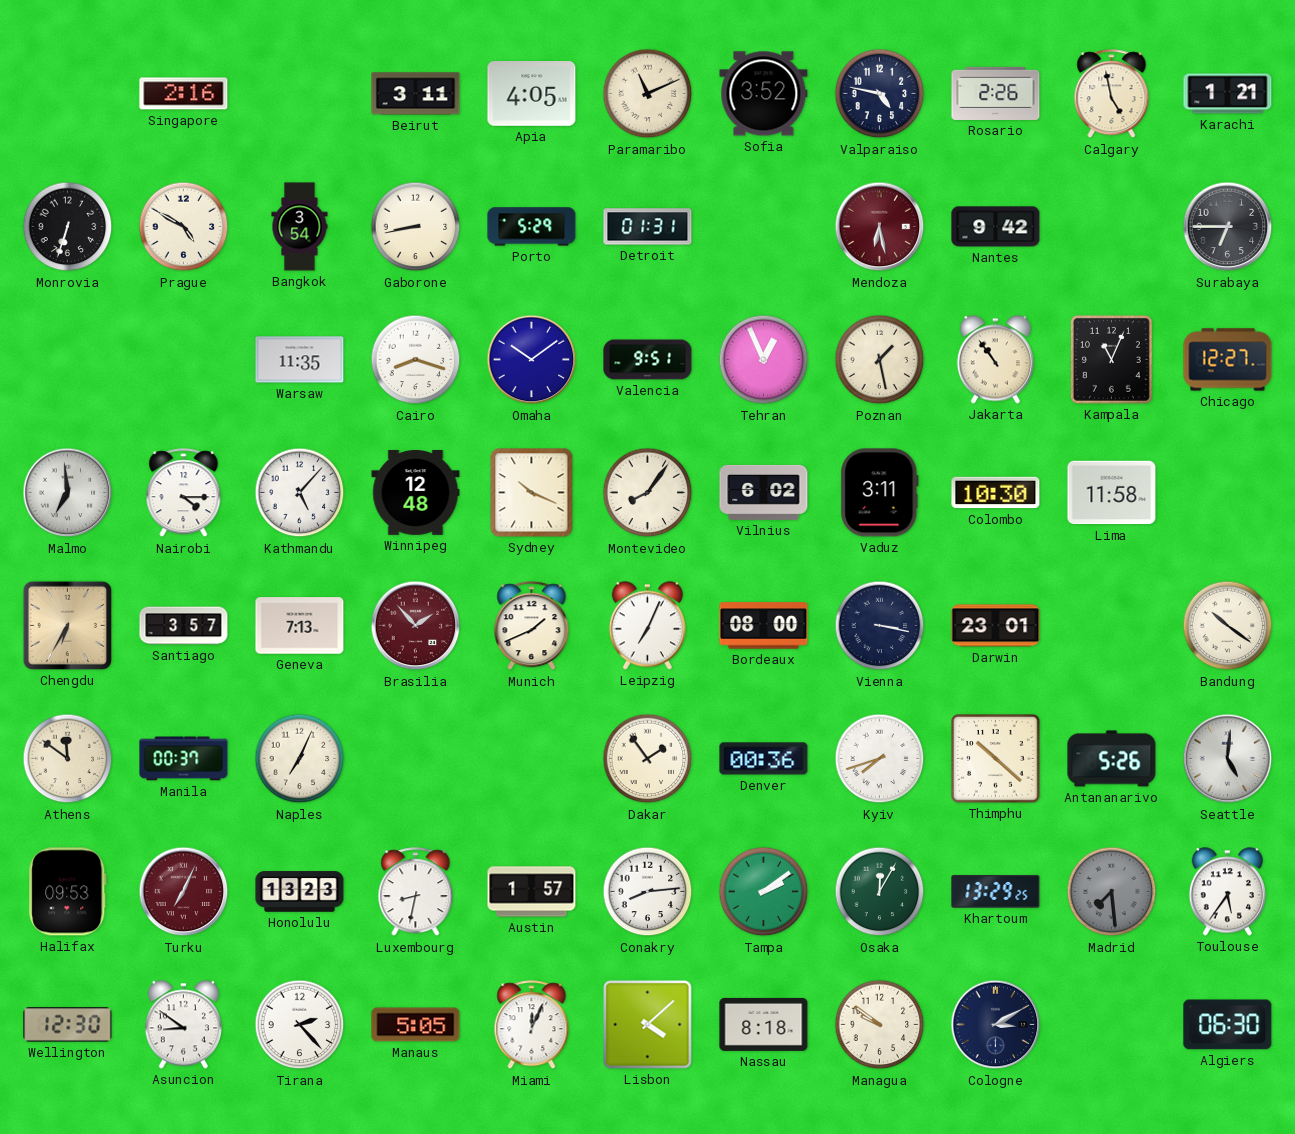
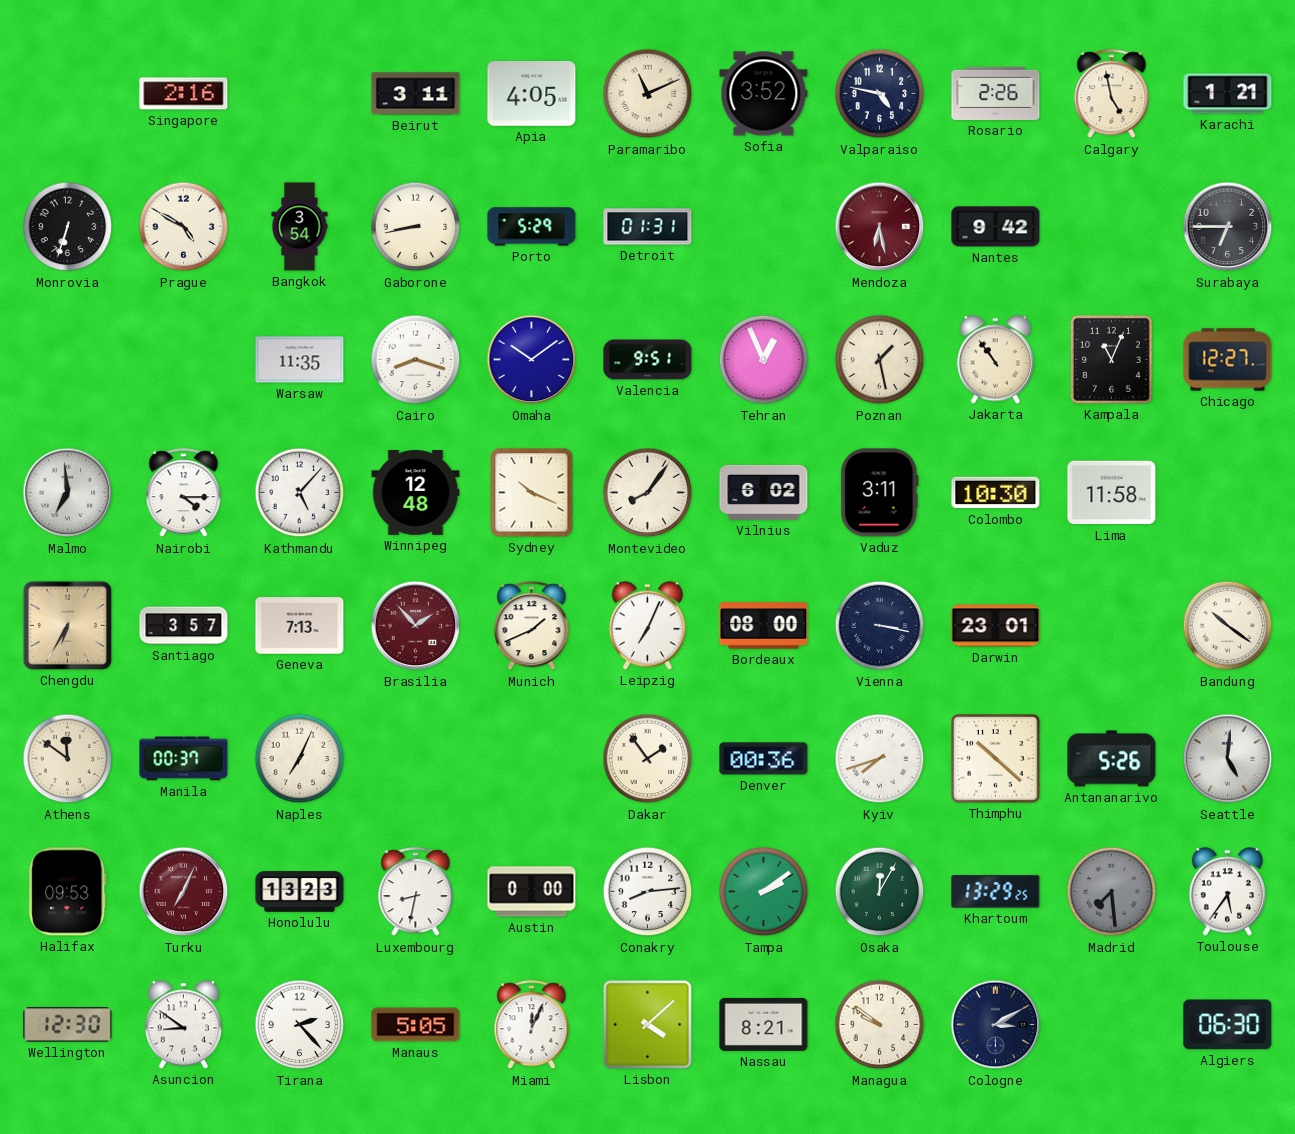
Austin: 1:57 -> 0:00 (532, 892)
Nassau: 8:18 -> 8:21 (764, 1024)
